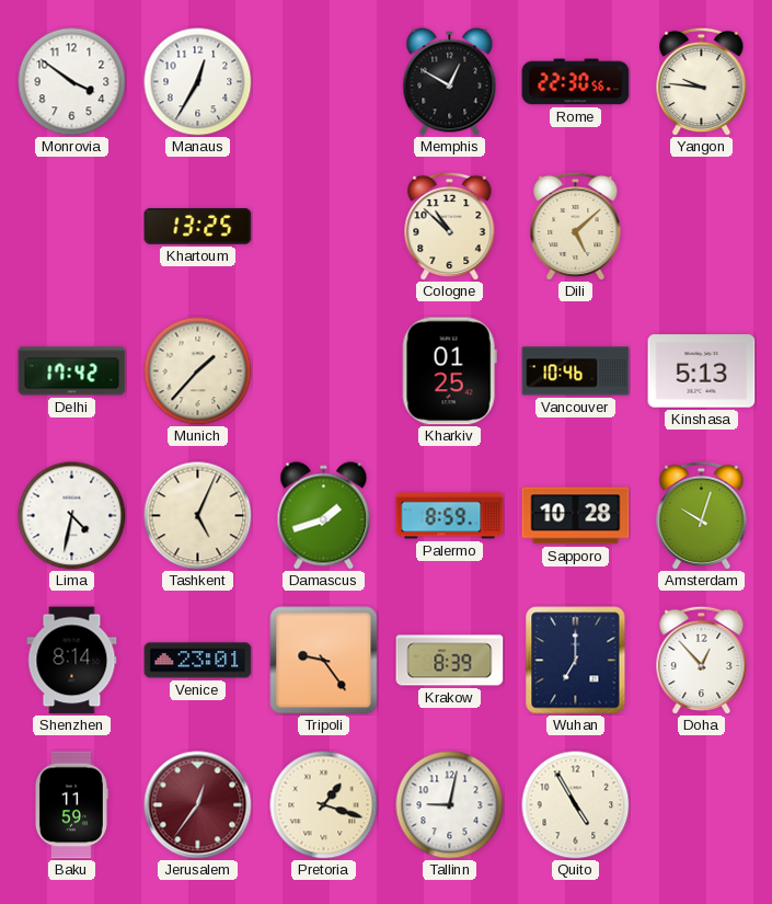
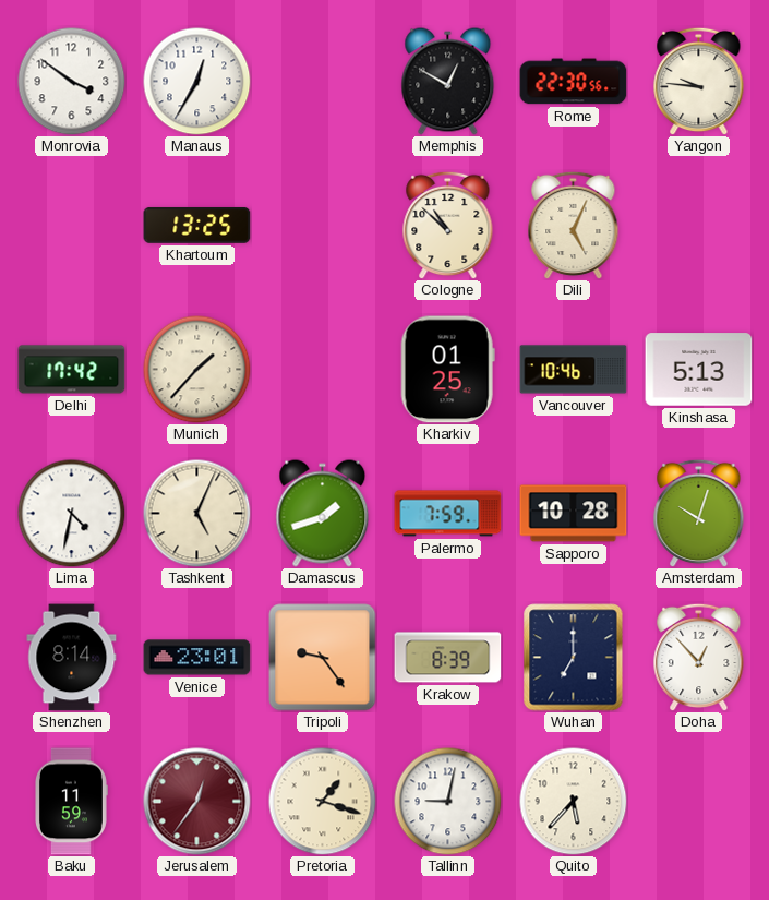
Dili: 5:08 -> 5:04 (574, 225)
Palermo: 8:59 -> 7:59 (448, 514)
Quito: 4:55 -> 5:37 (574, 802)
